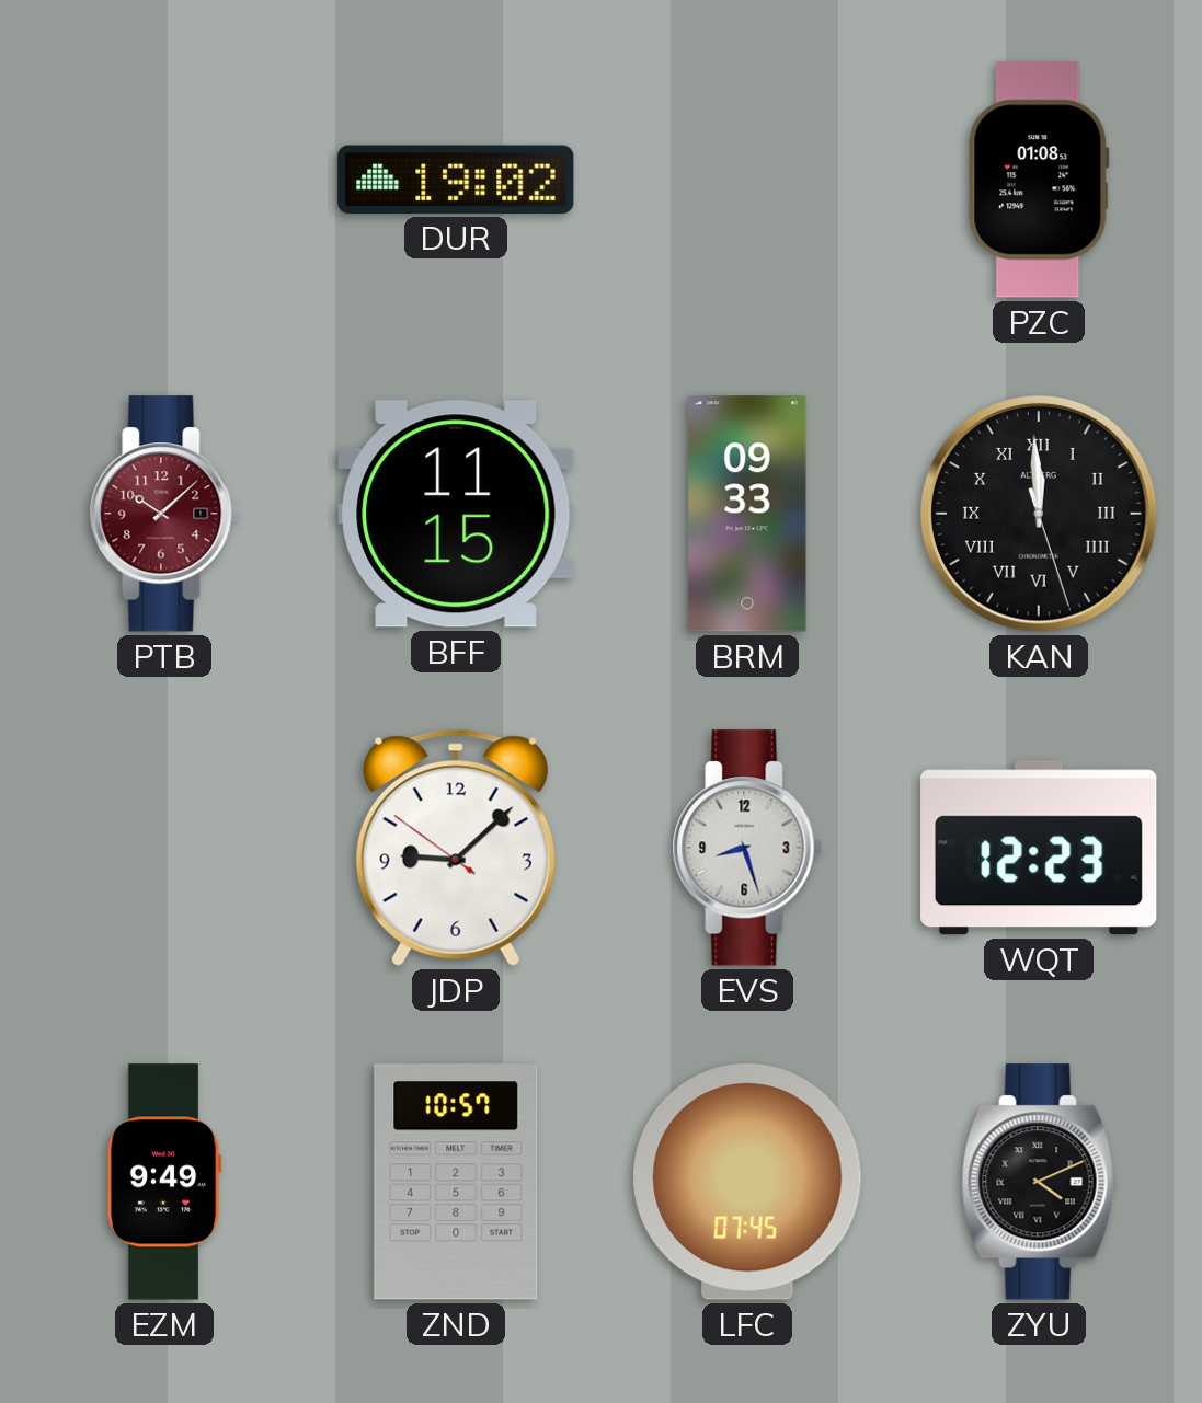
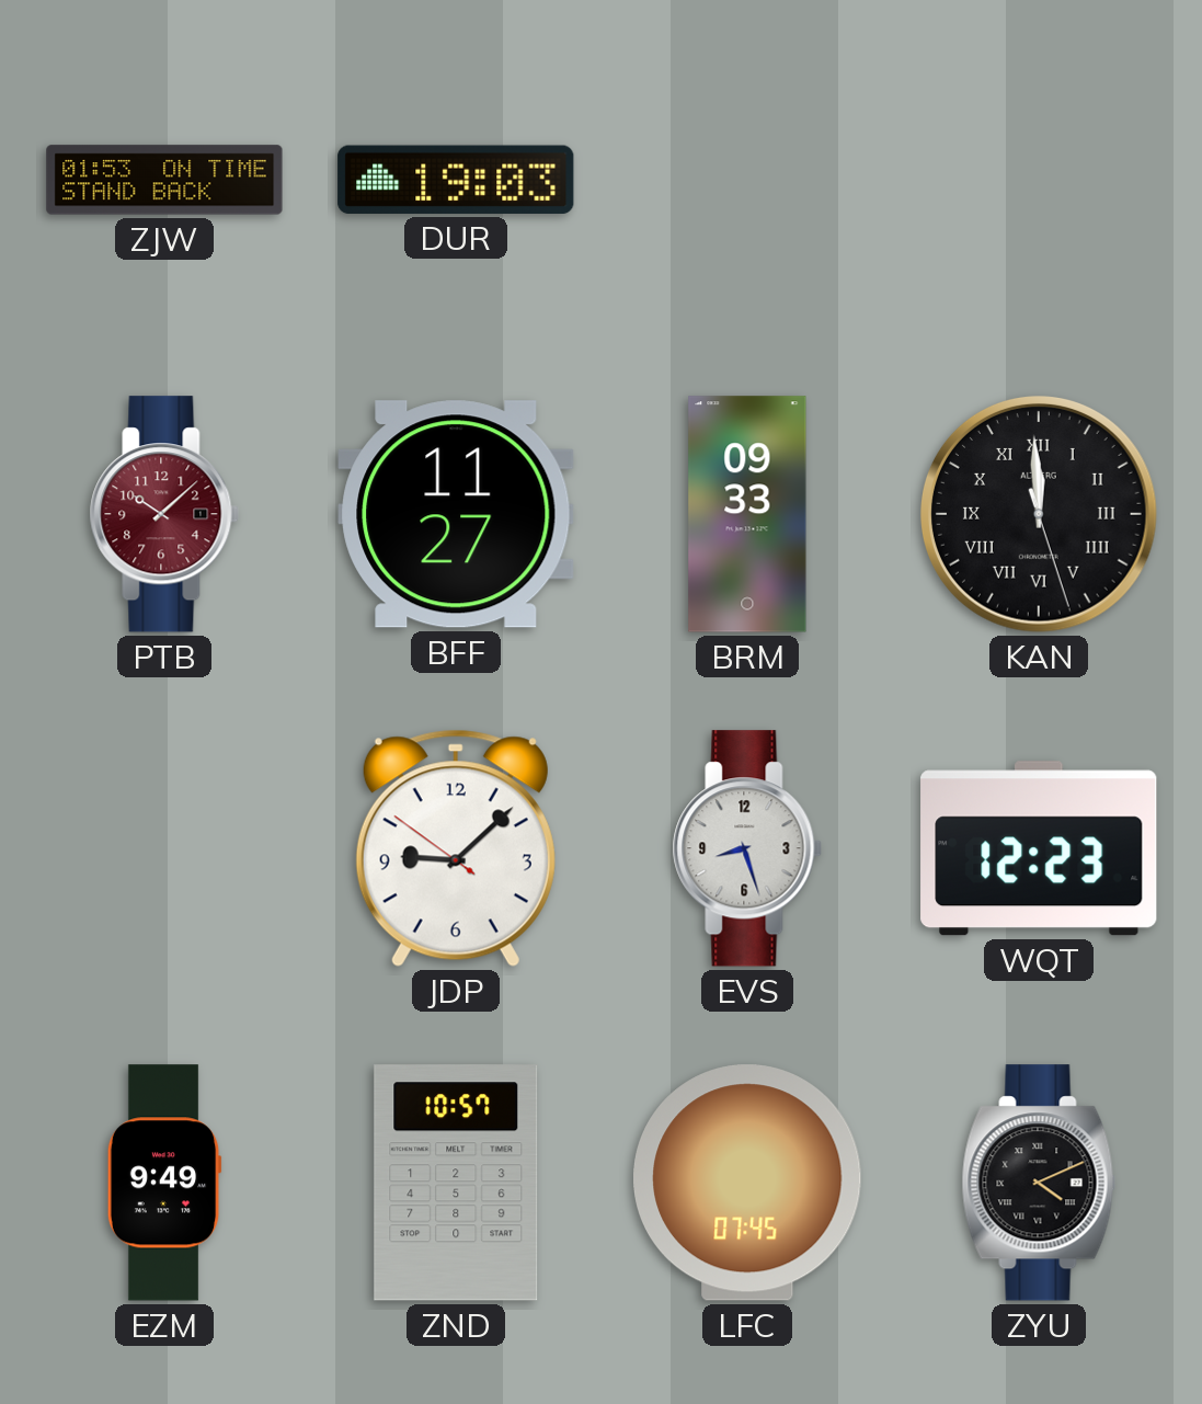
ZJW: none -> 01:53 (164, 180)
DUR: 19:02 -> 19:03 (456, 180)
PZC: 01:08 -> none (1039, 180)
BFF: 11:15 -> 11:27 (456, 514)
